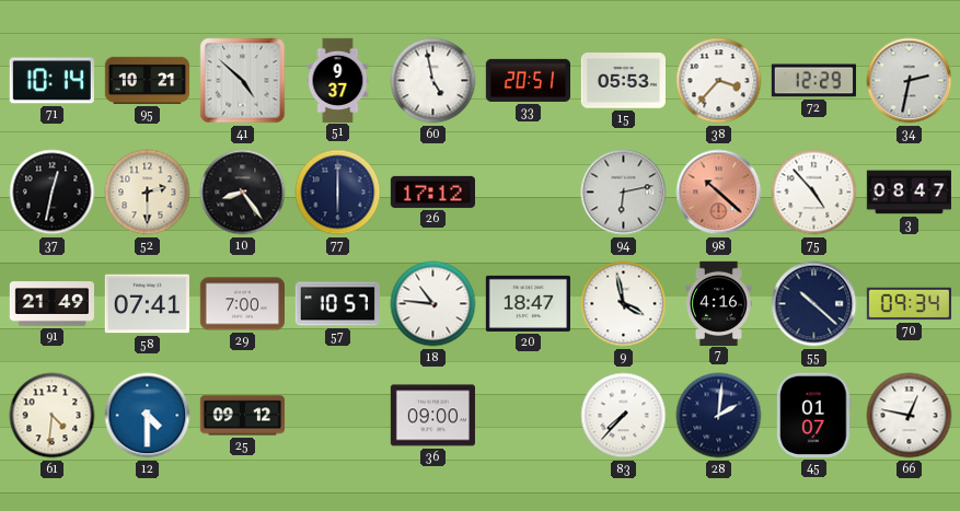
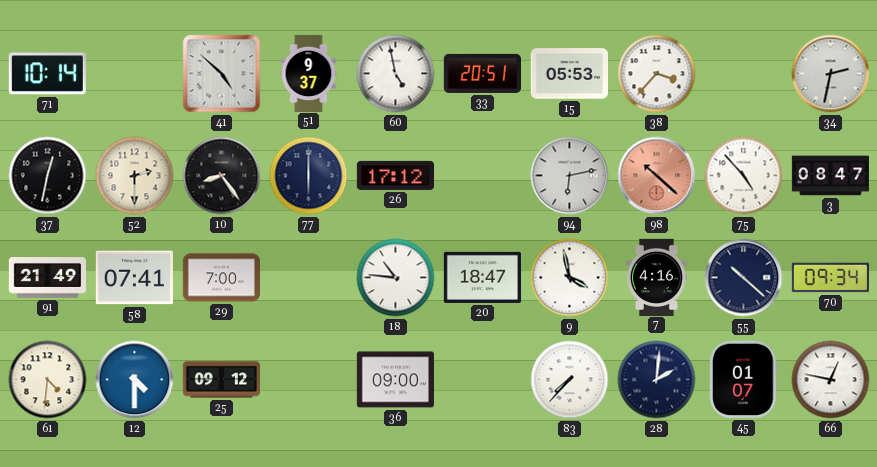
95: 10:21 -> none (147, 80)
72: 12:29 -> none (813, 81)
57: 10:57 -> none (337, 304)
